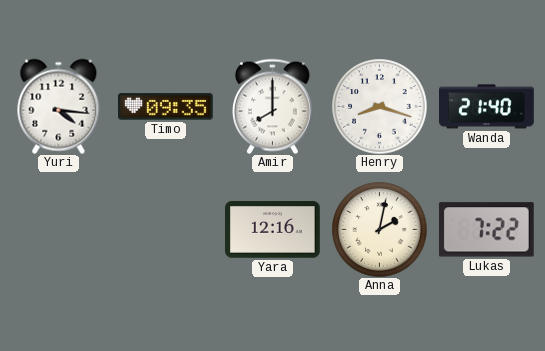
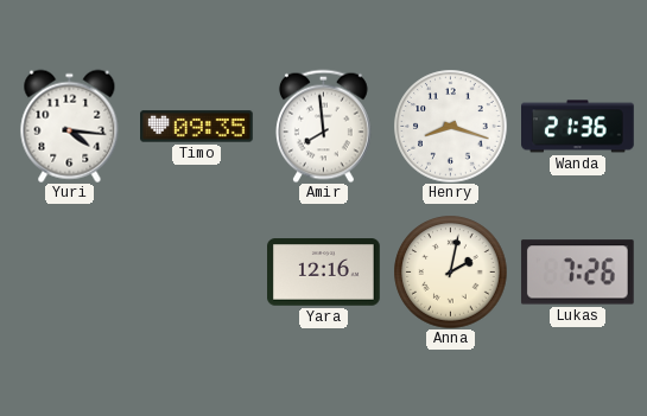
Amir: 8:00 -> 7:59 (324, 126)
Wanda: 21:40 -> 21:36 (578, 127)
Lukas: 7:22 -> 7:26 (577, 273)
